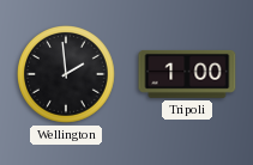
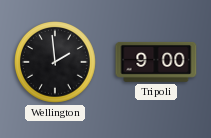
Tripoli: 1:00 -> 9:00 (156, 62)
